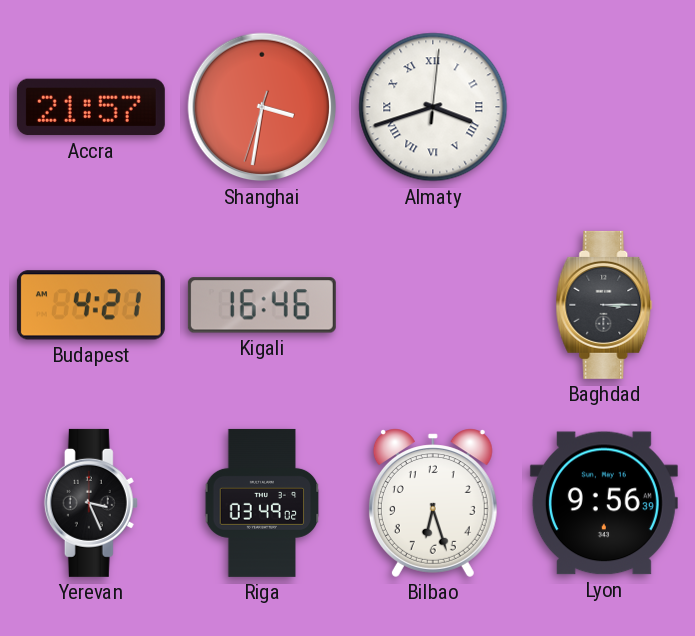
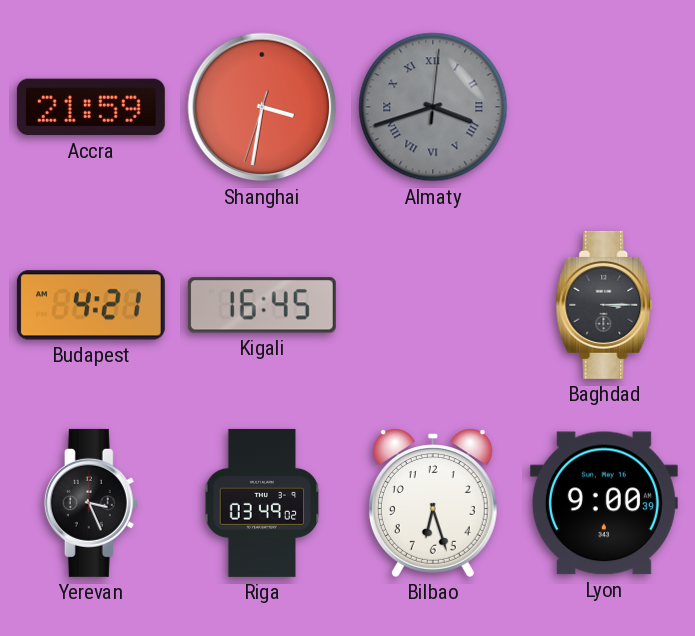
Accra: 21:57 -> 21:59 (91, 107)
Almaty dial: white -> grey (433, 107)
Kigali: 16:46 -> 16:45 (262, 305)
Lyon: 9:56 -> 9:00 (604, 503)
